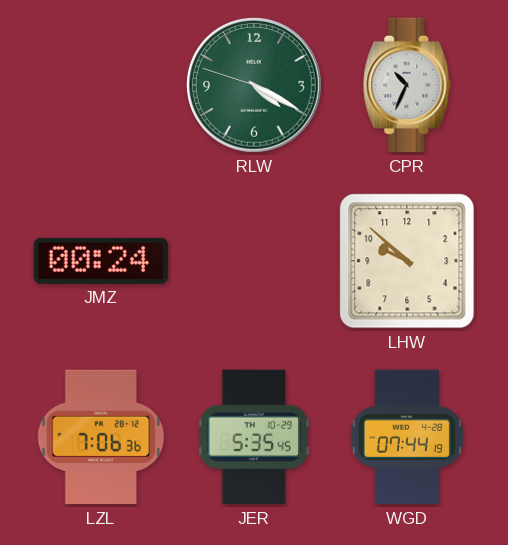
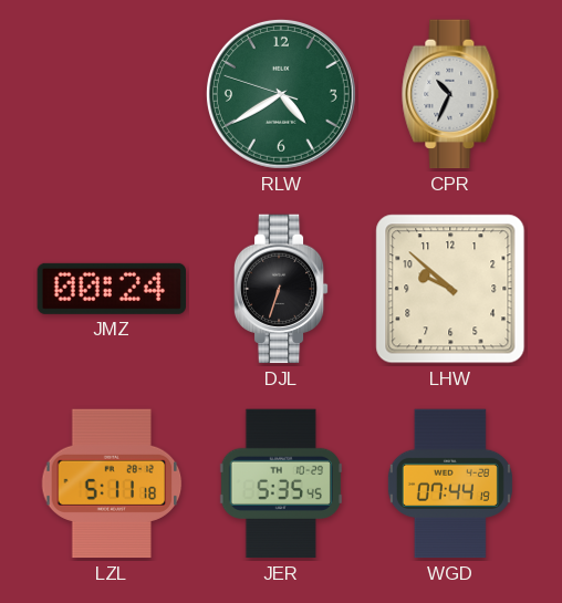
RLW: 4:19 -> 4:39 (281, 94)
DJL: none -> 6:33 (281, 289)
LZL: 7:06 -> 5:11 (112, 484)
